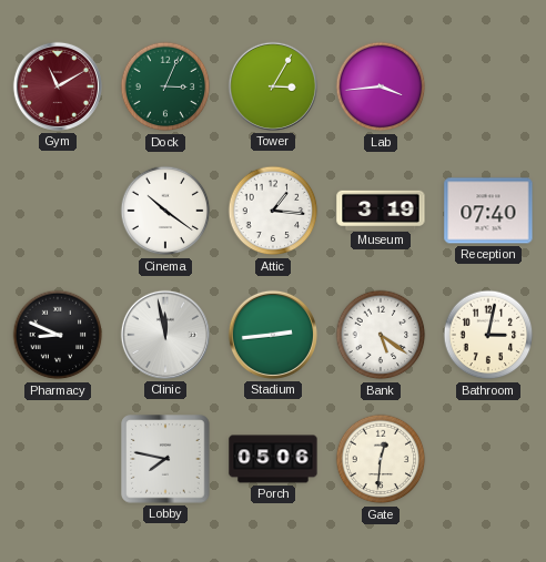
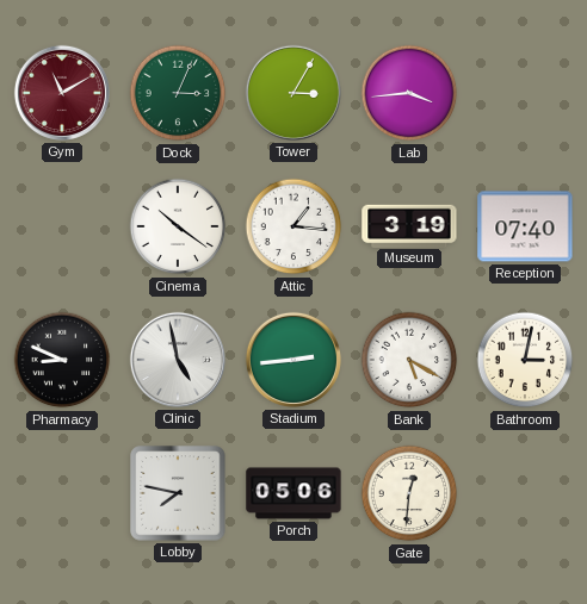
Clinic: 11:58 -> 4:58 (178, 360)
Bank: 5:21 -> 5:20 (409, 360)
